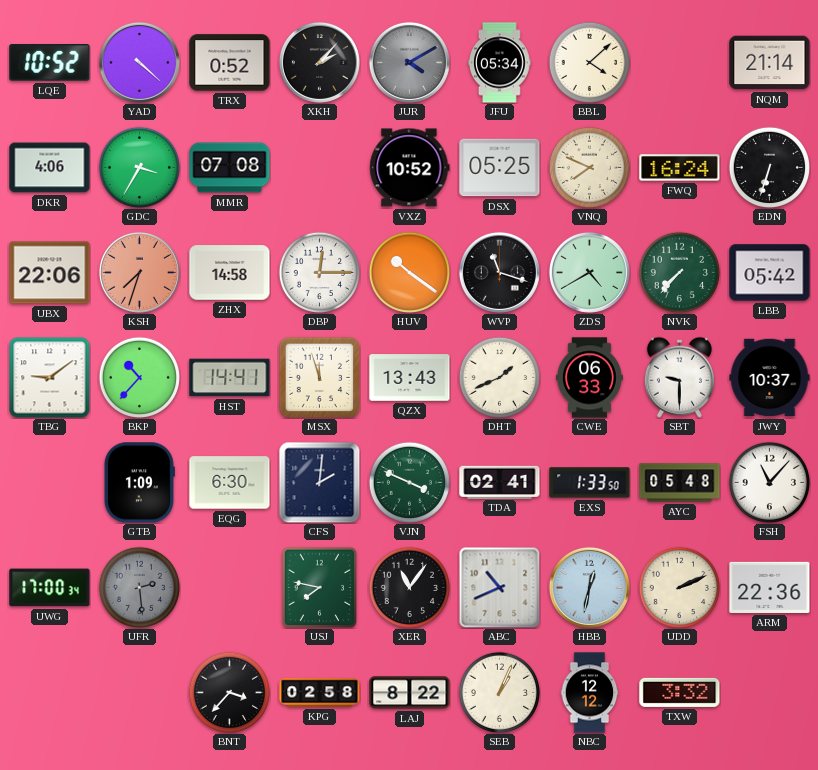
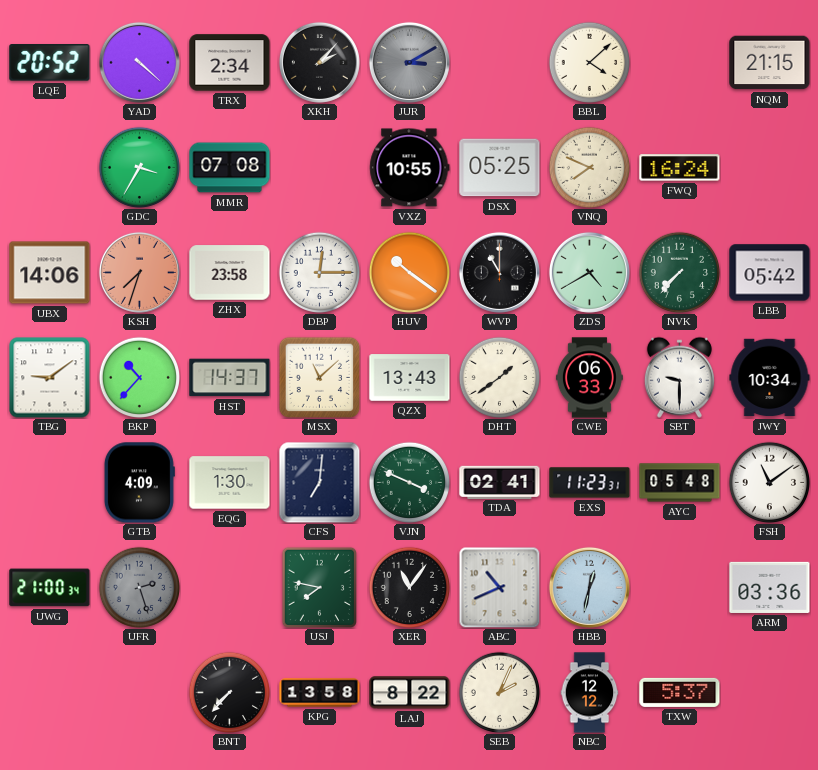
LQE: 10:52 -> 20:52 (50, 63)
TRX: 0:52 -> 2:34 (230, 63)
JUR: 4:10 -> 3:10 (409, 62)
JFU: 05:34 -> none (500, 63)
NQM: 21:14 -> 21:15 (770, 63)
DKR: 4:06 -> none (50, 168)
VXZ: 10:52 -> 10:55 (410, 168)
EDN: 6:33 -> none (769, 167)
UBX: 22:06 -> 14:06 (50, 273)
ZHX: 14:58 -> 23:58 (230, 273)
WVP: 11:18 -> 11:00 (499, 272)
HST: 14:41 -> 14:37 (230, 378)
MSX: 11:57 -> 11:08 (319, 377)
DHT: 1:41 -> 1:39 (499, 377)
JWY: 10:37 -> 10:34 (770, 378)
GTB: 1:09 -> 4:09 (139, 483)
EQG: 6:30 -> 1:30 (230, 483)
CFS: 2:01 -> 7:01 (319, 482)
EXS: 1:33 -> 11:23 (590, 483)
FSH: 11:07 -> 11:09 (769, 482)
UWG: 17:00 -> 21:00 (50, 588)
UFR: 2:29 -> 2:27 (139, 587)
UDD: 2:11 -> none (679, 587)
ARM: 22:36 -> 03:36 (770, 587)
BNT: 3:37 -> 7:37 (229, 692)
KPG: 02:58 -> 13:58 (320, 693)
SEB: 1:04 -> 2:04 (499, 692)
TXW: 3:32 -> 5:37 (680, 692)
